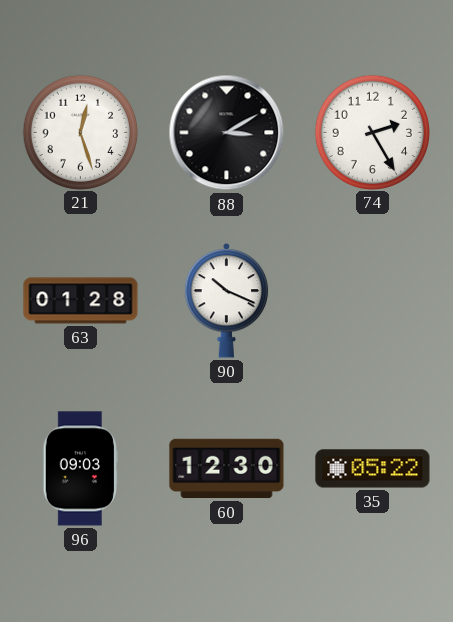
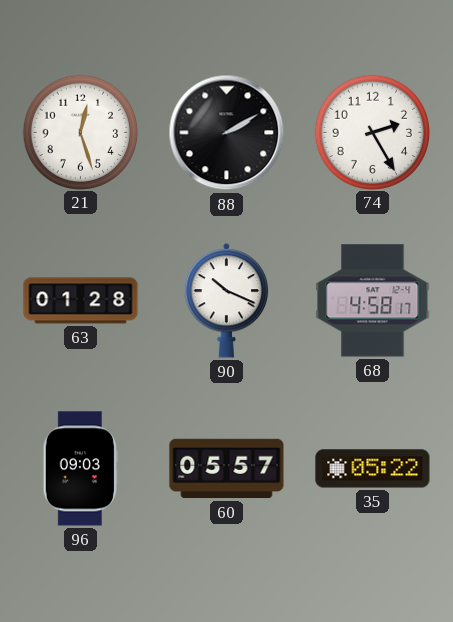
88: 3:10 -> 2:10 (227, 133)
68: none -> 4:58 (373, 301)
60: 12:30 -> 05:57 (227, 469)
